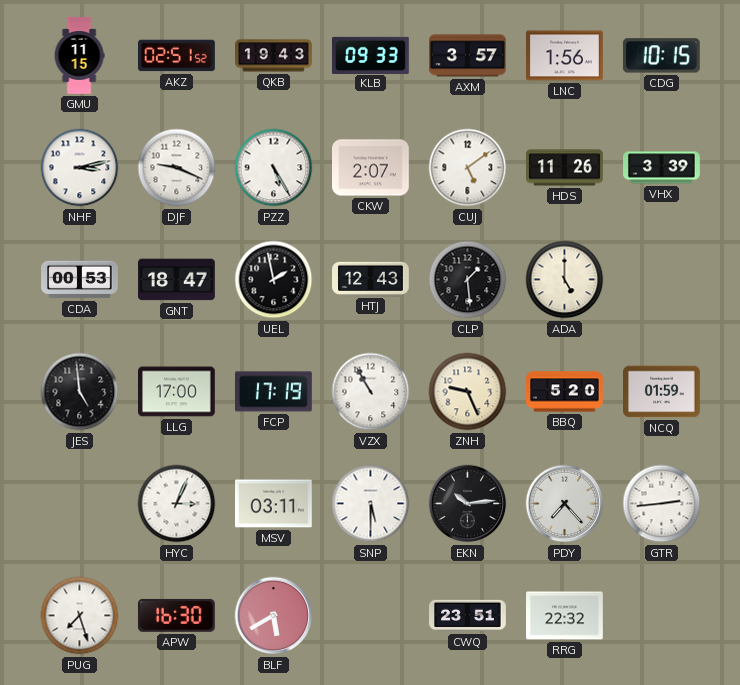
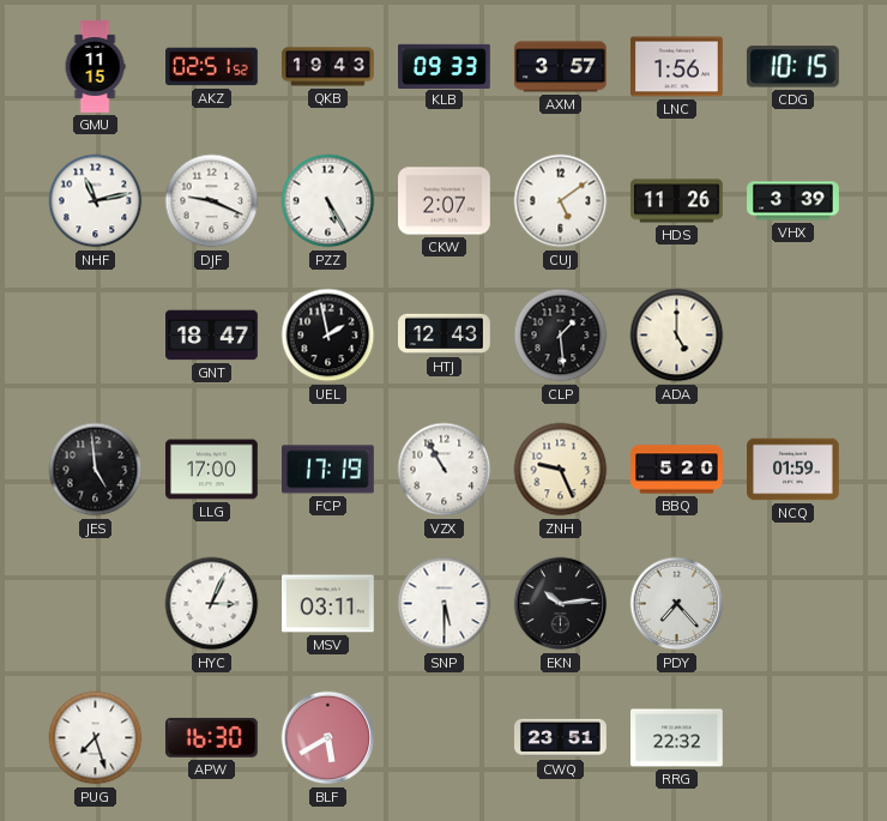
NHF: 3:13 -> 11:13 (96, 201)
CDA: 00:53 -> none (80, 280)
GTR: 2:44 -> none (662, 504)
